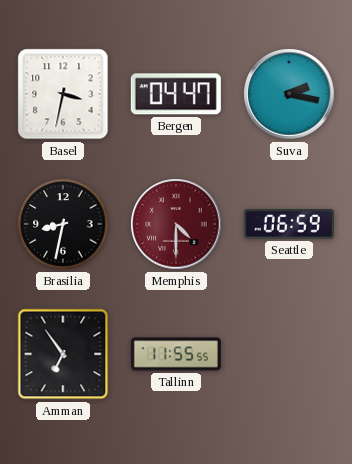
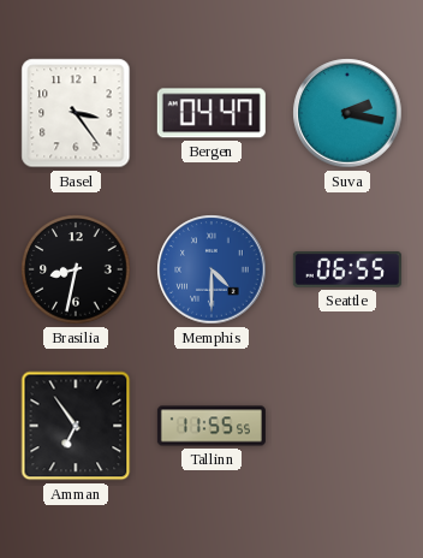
Basel: 3:32 -> 3:24 (76, 113)
Memphis dial: burgundy -> blue (211, 269)
Seattle: 06:59 -> 06:55 (347, 271)
